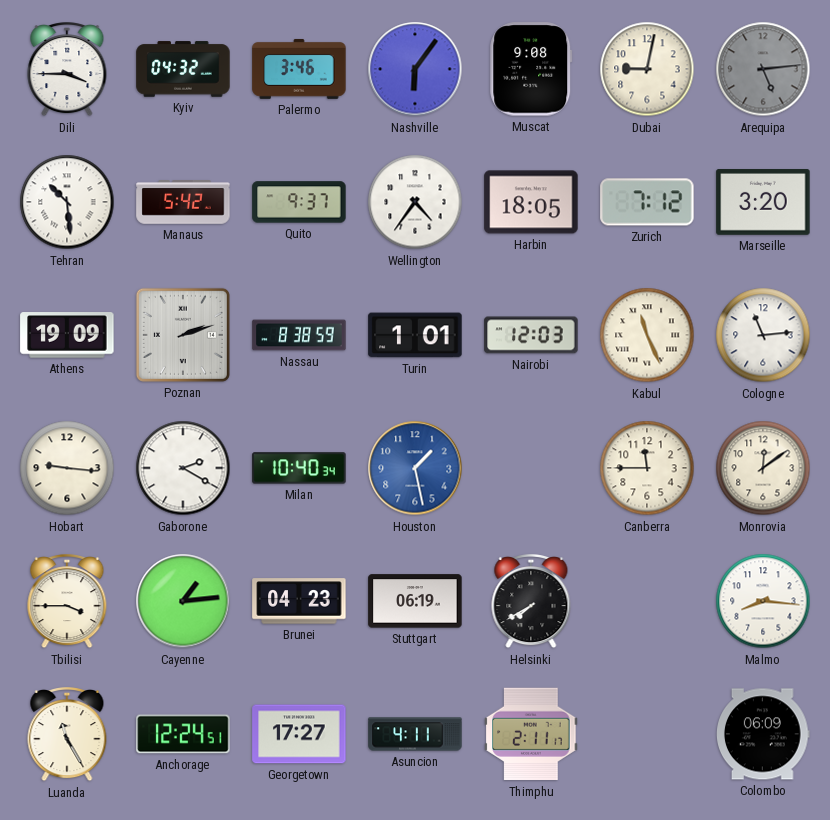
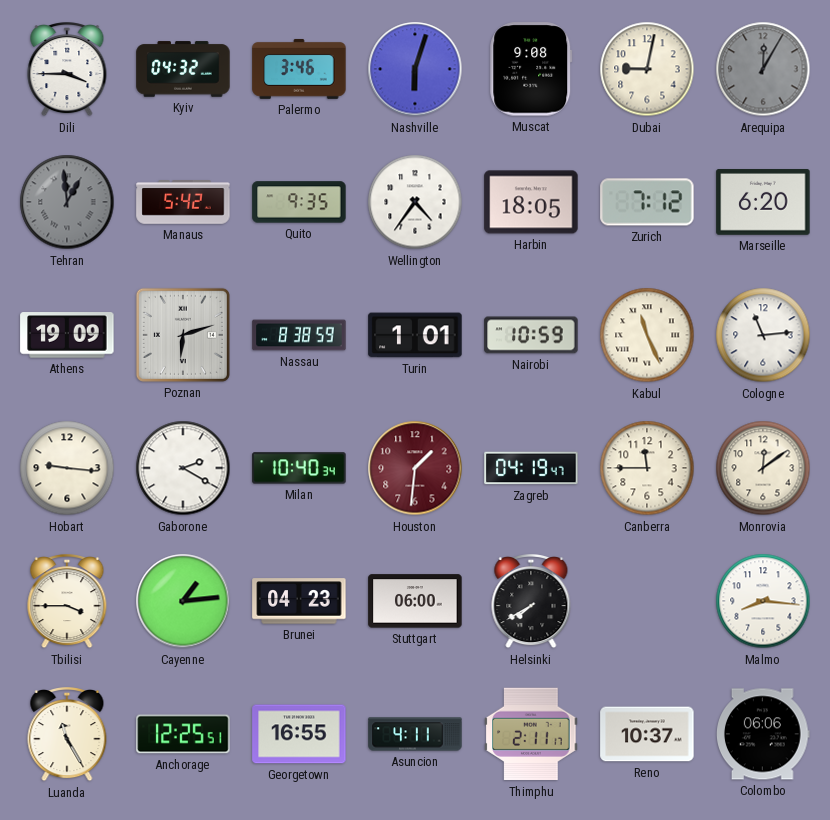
Nashville: 6:06 -> 6:03 (415, 69)
Arequipa: 5:14 -> 12:05 (763, 69)
Tehran: 10:29 -> 12:59 (67, 202)
Tehran dial: white -> grey (67, 202)
Quito: 9:37 -> 9:35 (299, 202)
Marseille: 3:20 -> 6:20 (763, 203)
Poznan: 2:12 -> 6:12 (183, 335)
Nairobi: 12:03 -> 10:59 (531, 335)
Houston: 1:28 -> 1:31 (415, 468)
Houston dial: blue -> burgundy (415, 468)
Zagreb: none -> 04:19 (531, 468)
Stuttgart: 06:19 -> 06:00 (415, 601)
Anchorage: 12:24 -> 12:25 (183, 734)
Georgetown: 17:27 -> 16:55 (299, 734)
Reno: none -> 10:37 (647, 734)
Colombo: 06:09 -> 06:06 (764, 734)
